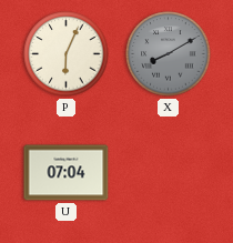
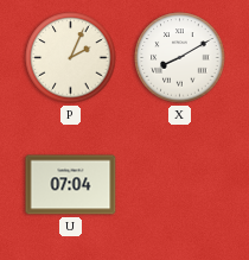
P: 6:04 -> 2:04 (71, 58)
X dial: grey -> white (180, 58)
